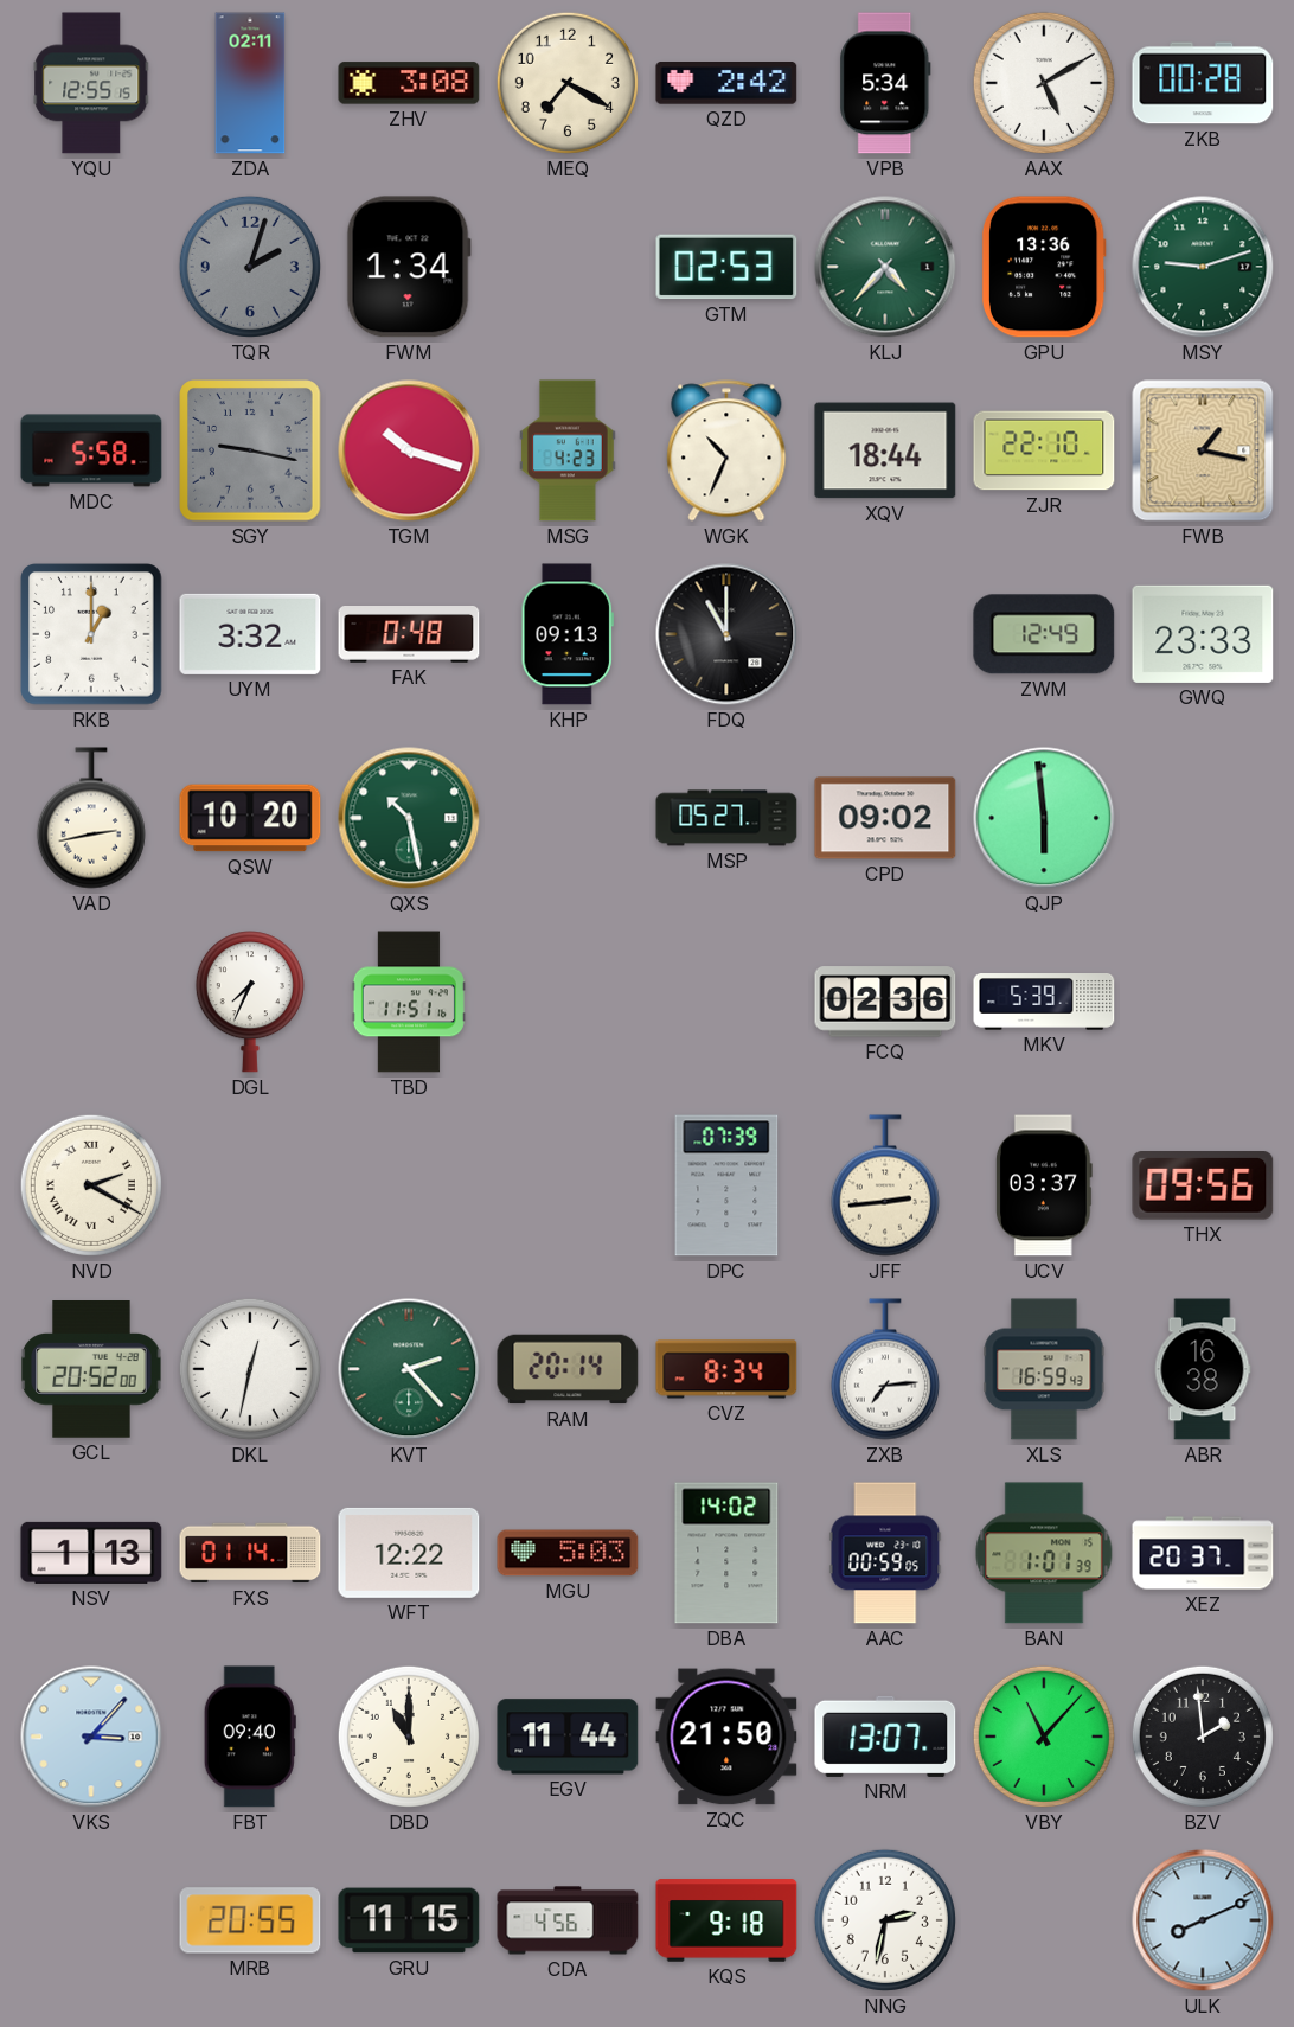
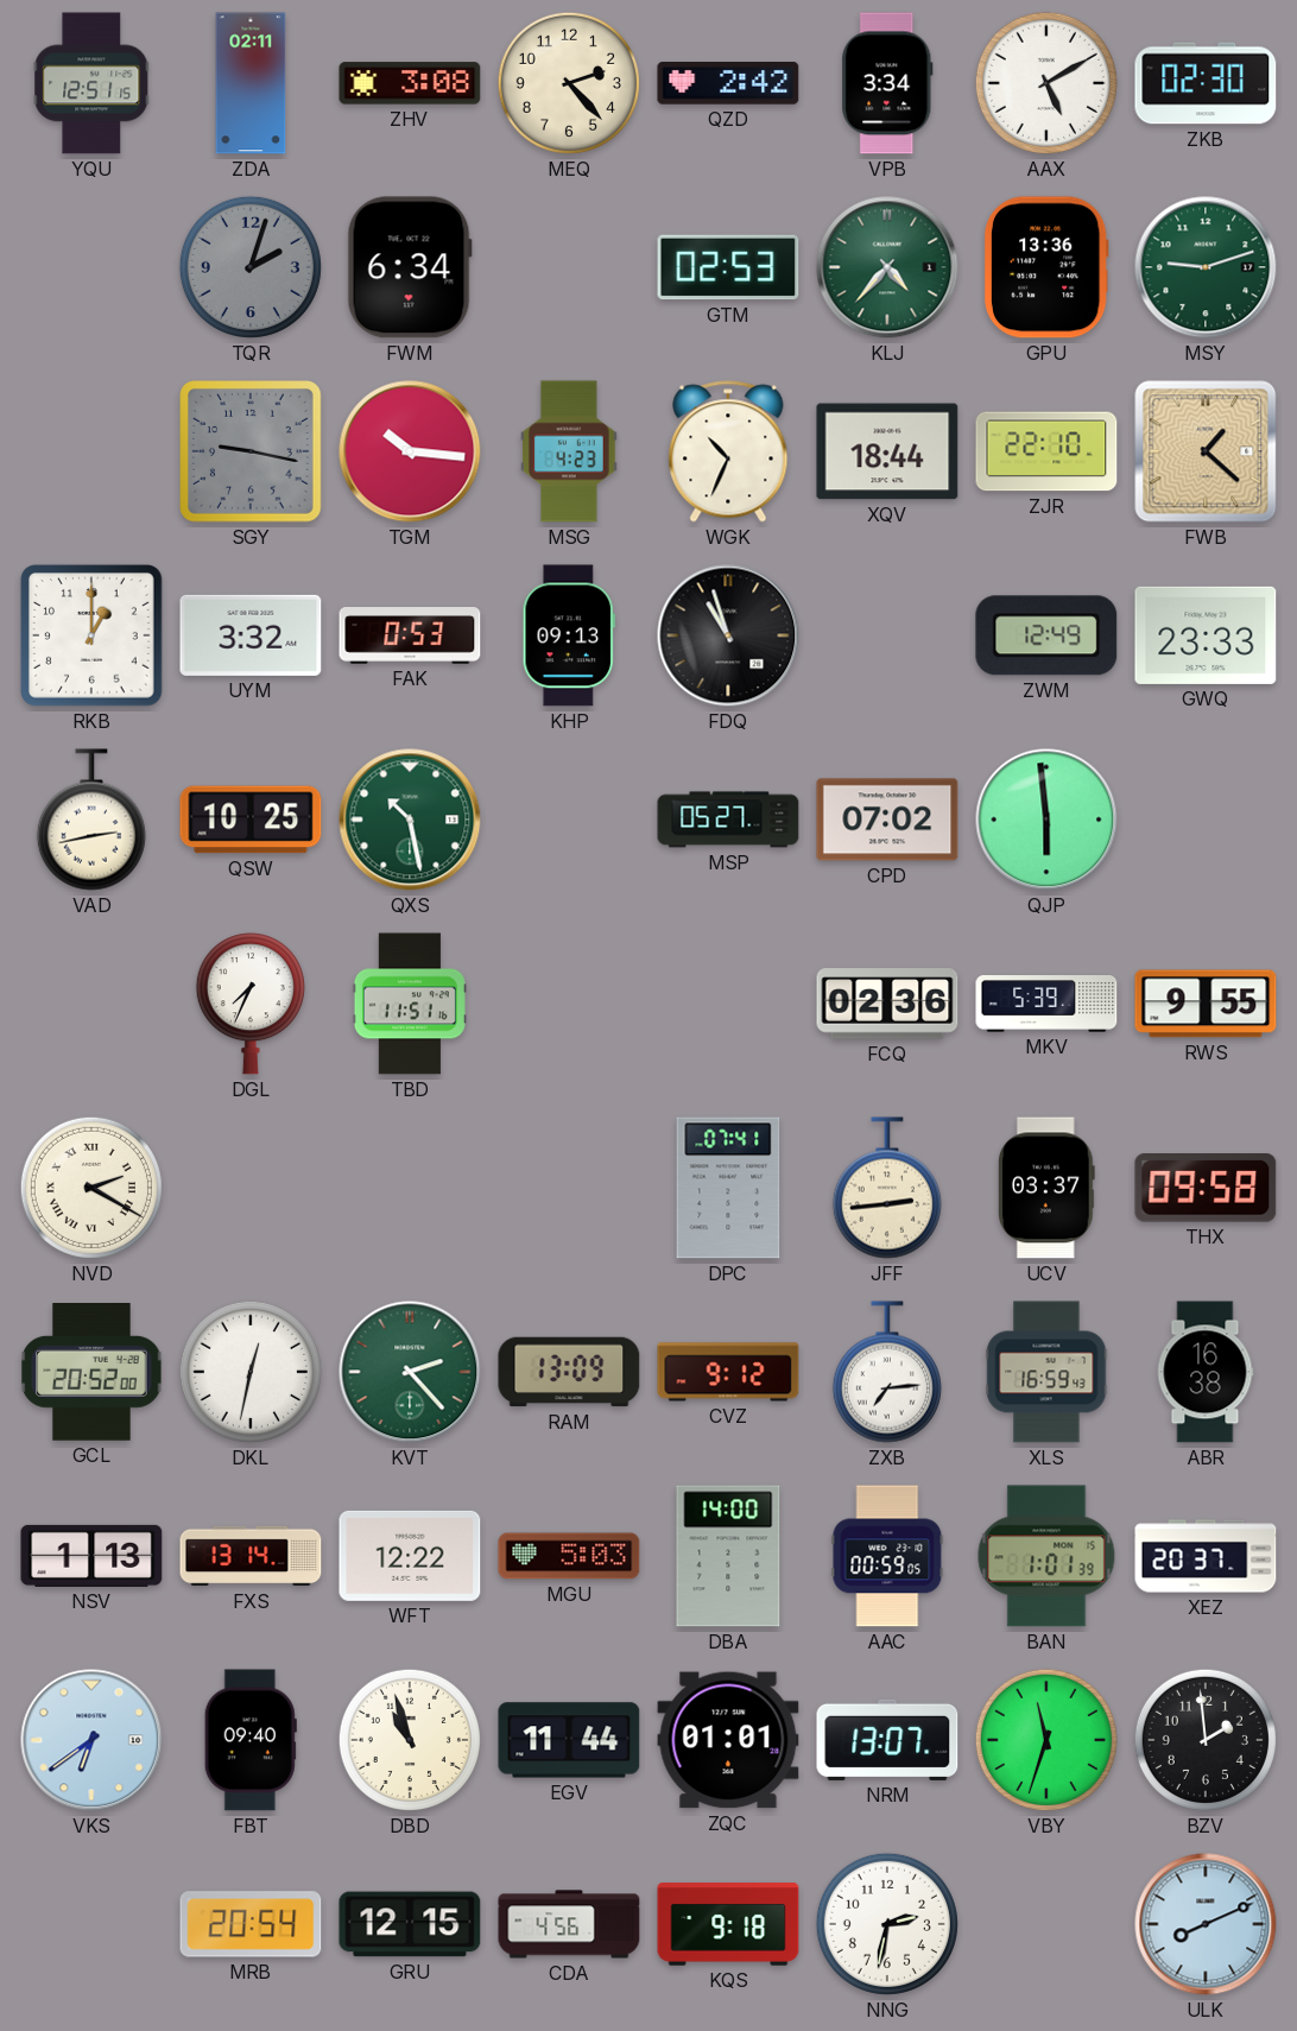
YQU: 12:55 -> 12:51 (91, 83)
MEQ: 7:20 -> 2:23 (569, 83)
VPB: 5:34 -> 3:34 (887, 83)
ZKB: 00:28 -> 02:30 (1206, 83)
FWM: 1:34 -> 6:34 (410, 267)
MDC: 5:58 -> none (91, 450)
TGM: 10:18 -> 10:16 (410, 451)
FWB: 1:17 -> 1:22 (1206, 451)
FAK: 0:48 -> 0:53 (410, 637)
FDQ: 11:00 -> 10:57 (728, 635)
QSW: 10:20 -> 10:25 (251, 820)
CPD: 09:02 -> 07:02 (887, 820)
RWS: none -> 9:55 (1206, 1004)
DPC: 07:39 -> 07:41 (728, 1188)
THX: 09:56 -> 09:58 (1206, 1189)
RAM: 20:14 -> 13:09 (569, 1372)
CVZ: 8:34 -> 9:12 (728, 1372)
FXS: 01:14 -> 13:14 (251, 1556)
DBA: 14:02 -> 14:00 (728, 1556)
VKS: 3:07 -> 6:39 (91, 1740)
DBD: 11:00 -> 10:57 (410, 1740)
ZQC: 21:50 -> 01:01 (728, 1740)
VBY: 11:07 -> 11:33 (1046, 1740)
MRB: 20:55 -> 20:54 (251, 1924)
GRU: 11:15 -> 12:15 (410, 1924)
